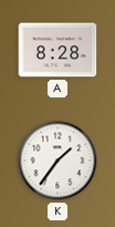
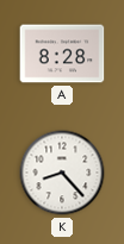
K: 1:36 -> 8:23 (62, 173)
